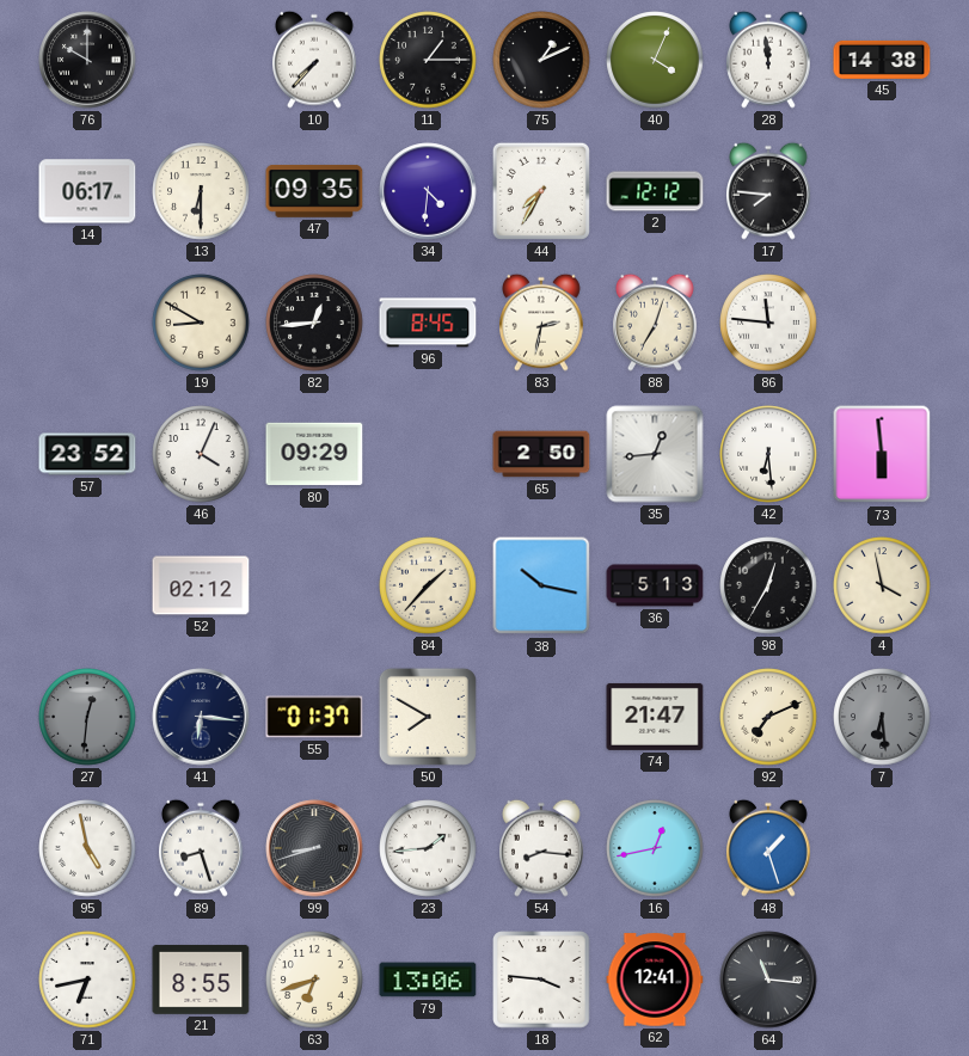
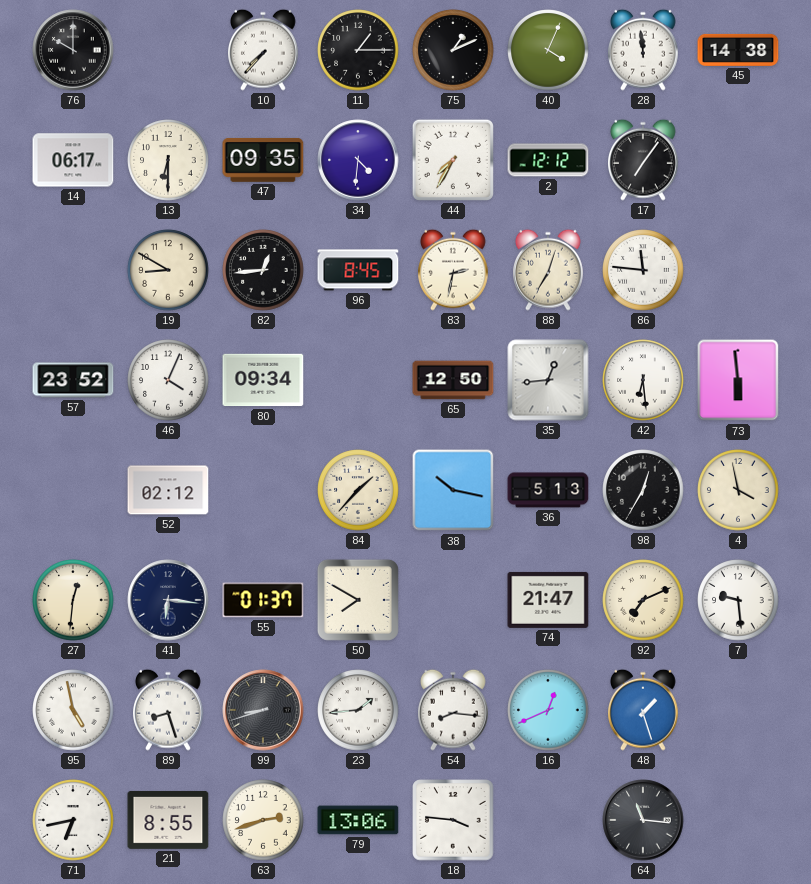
17: 7:46 -> 7:06 (644, 160)
80: 09:29 -> 09:34 (263, 380)
65: 2:50 -> 12:50 (453, 380)
27 dial: grey -> cream (73, 600)
7: 6:29 -> 9:29 (738, 600)
7 dial: grey -> white (738, 600)
16: 12:43 -> 12:41 (548, 710)
63: 6:42 -> 2:42 (263, 820)
62: 12:41 -> none (655, 980)
